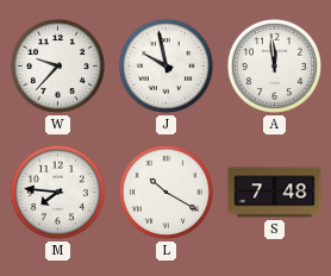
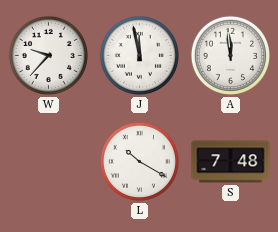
J: 9:58 -> 11:58 (139, 55)
M: 7:46 -> none (57, 192)
